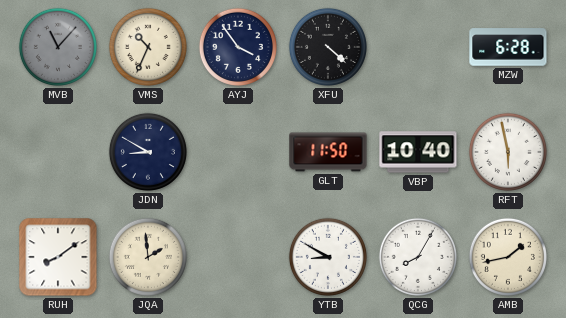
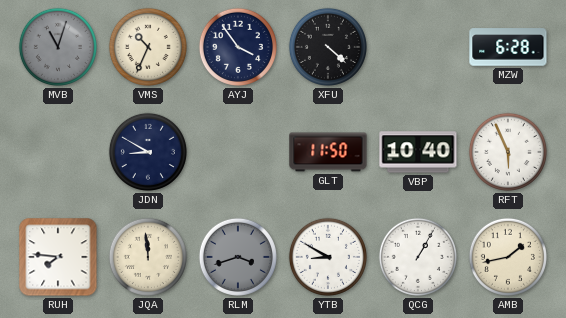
MVB: 11:07 -> 11:03 (58, 47)
RFT: 5:58 -> 5:56 (508, 152)
RUH: 8:09 -> 7:46 (58, 257)
JQA: 1:59 -> 11:59 (148, 257)
RLM: none -> 3:42 (238, 257)
QCG: 8:05 -> 1:05 (418, 257)
